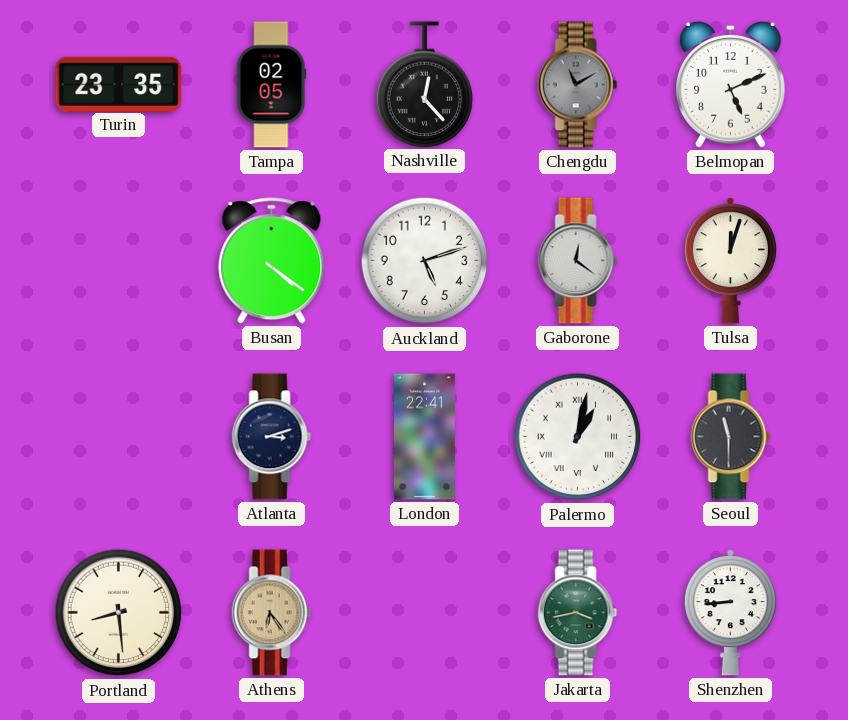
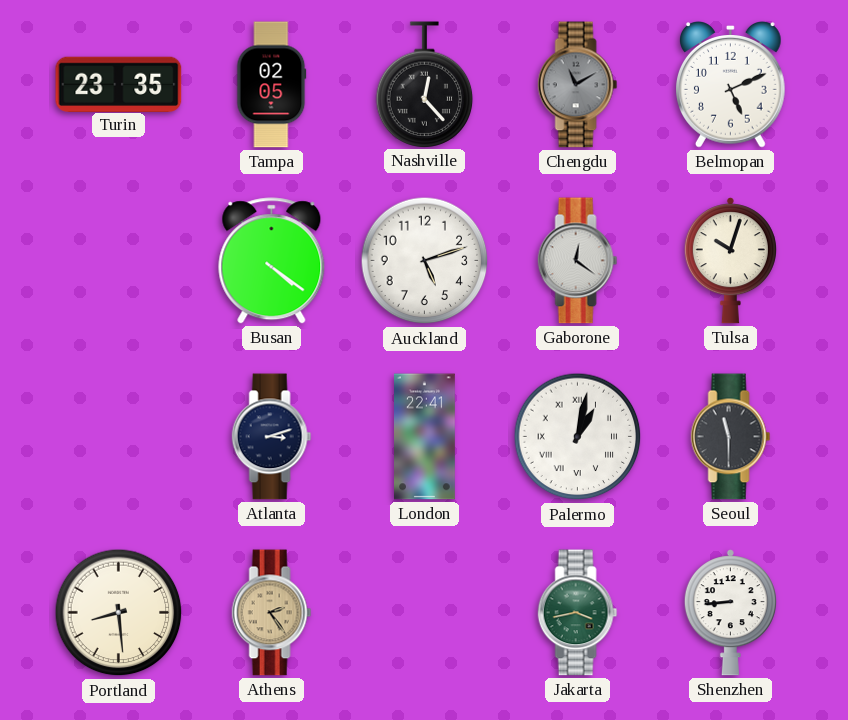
Tulsa: 12:03 -> 10:03 (730, 261)
Athens: 6:24 -> 2:24 (272, 613)
